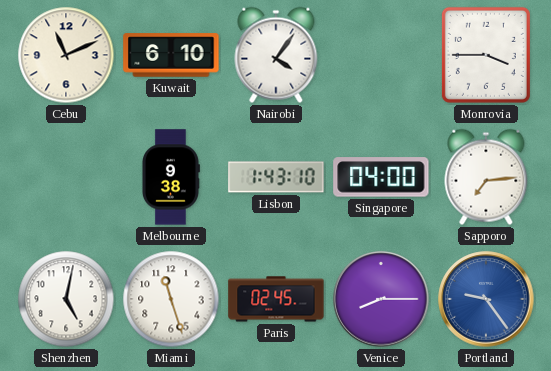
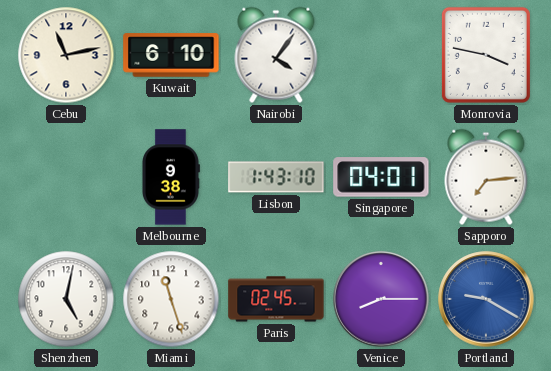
Cebu: 11:11 -> 11:13 (66, 55)
Monrovia: 3:45 -> 3:47 (486, 55)
Singapore: 04:00 -> 04:01 (381, 177)
Portland: 9:24 -> 9:20 (486, 299)
